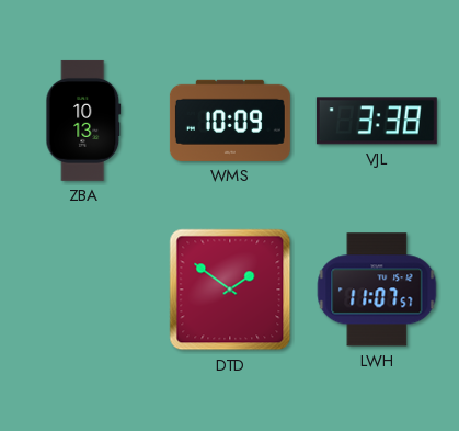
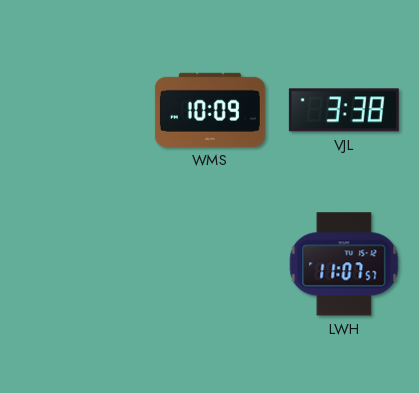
ZBA: 10:13 -> none (83, 121)
DTD: 1:51 -> none (230, 290)
